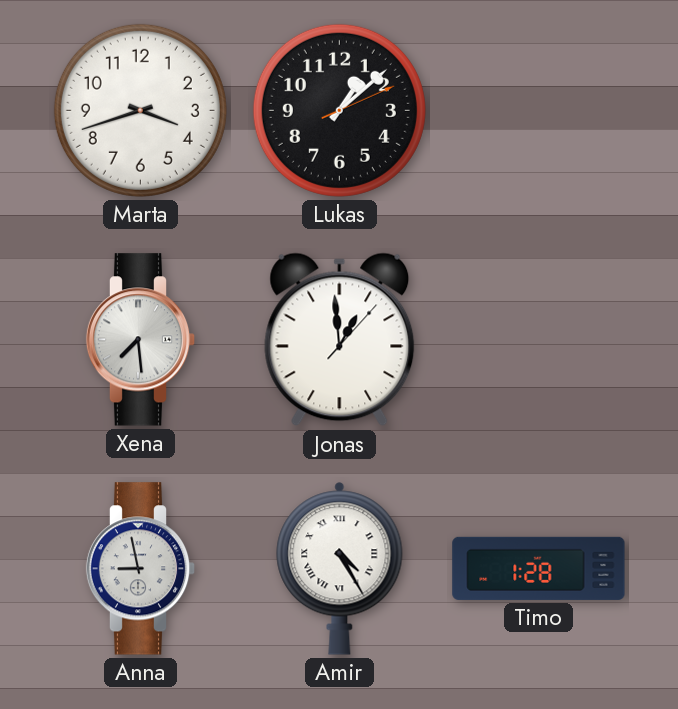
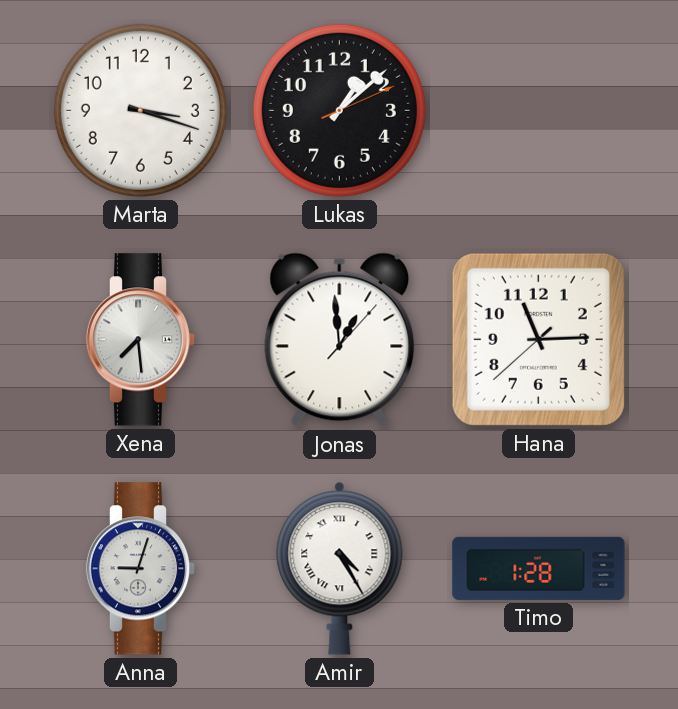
Marta: 3:42 -> 3:18 (140, 110)
Hana: none -> 11:14 (538, 339)
Anna: 8:58 -> 9:03 (141, 569)
